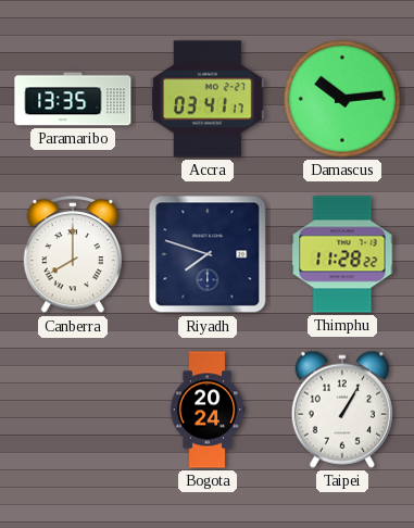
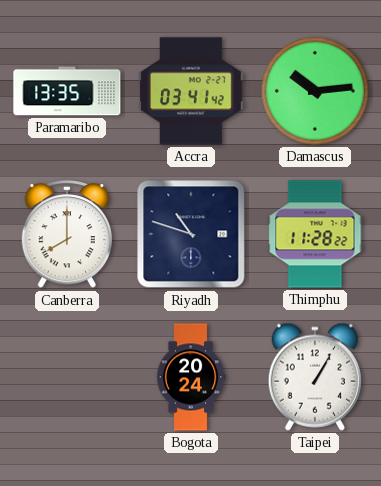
Accra: 03:41:17 -> 03:41:42 (191, 91)
Riyadh: 7:48 -> 10:48 (191, 234)
